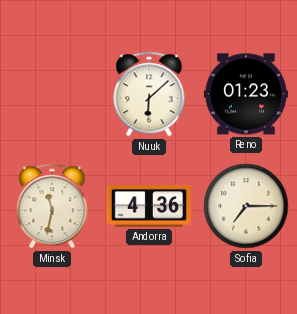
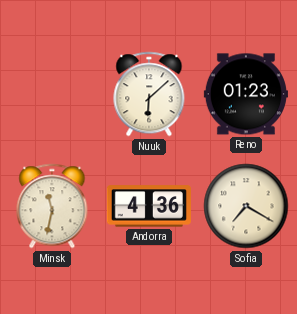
Sofia: 7:15 -> 7:20 (246, 206)
